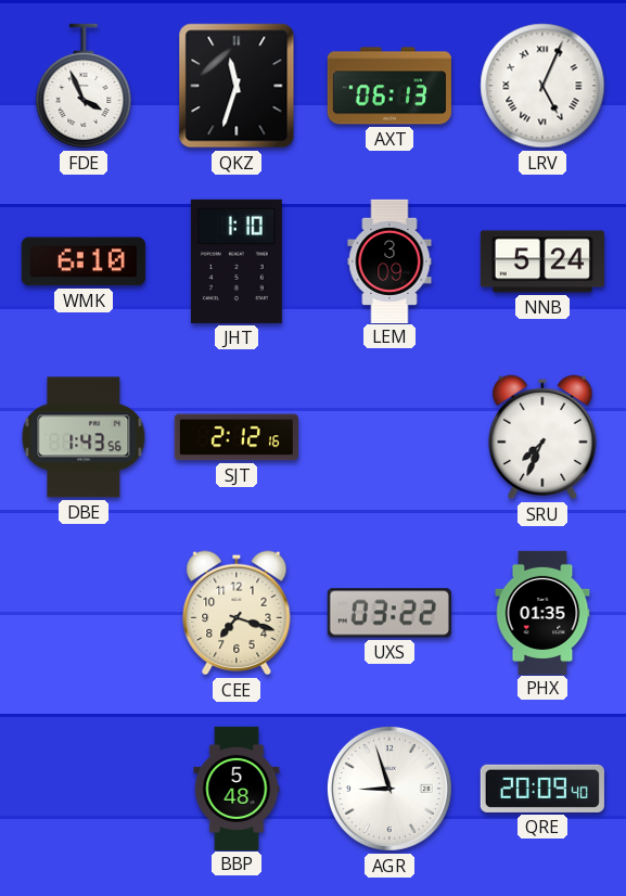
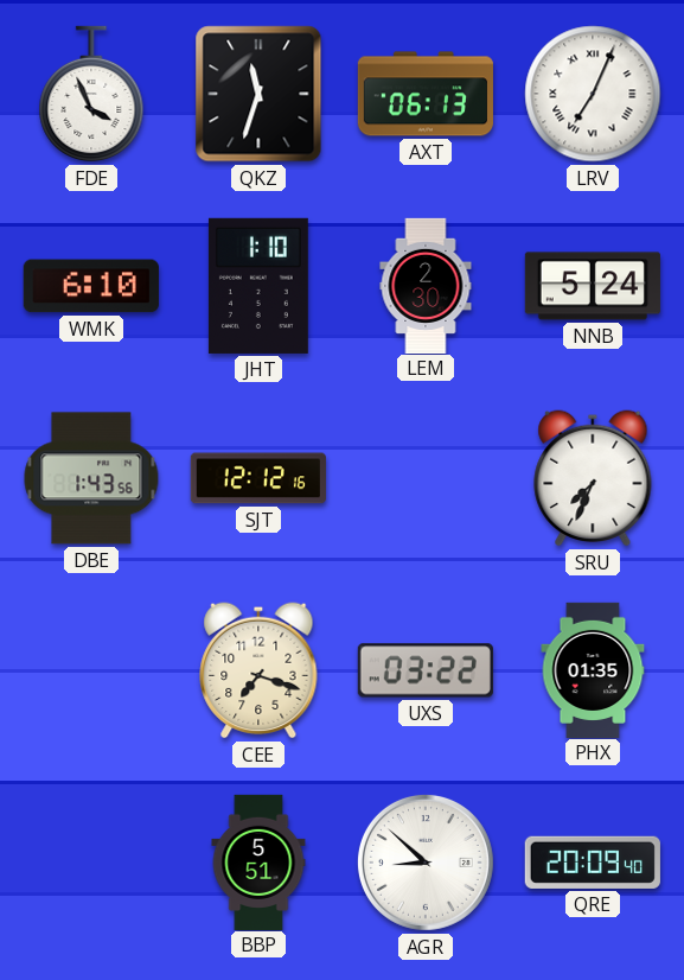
LRV: 5:04 -> 7:04 (593, 94)
LEM: 3:09 -> 2:30 (426, 285)
SJT: 2:12 -> 12:12 (258, 478)
BBP: 5:48 -> 5:51 (258, 861)
AGR: 8:57 -> 8:52 (426, 863)
